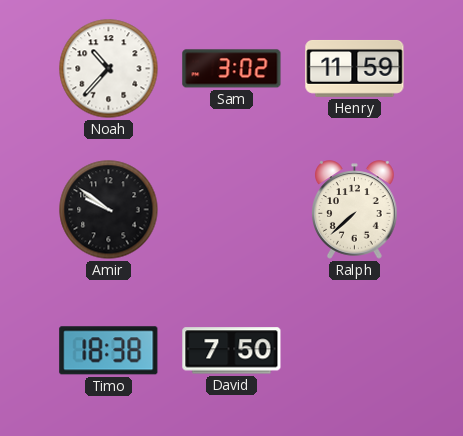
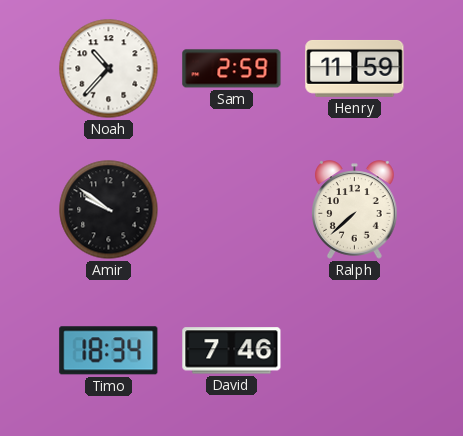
Sam: 3:02 -> 2:59 (232, 69)
Timo: 18:38 -> 18:34 (109, 351)
David: 7:50 -> 7:46 (232, 351)
